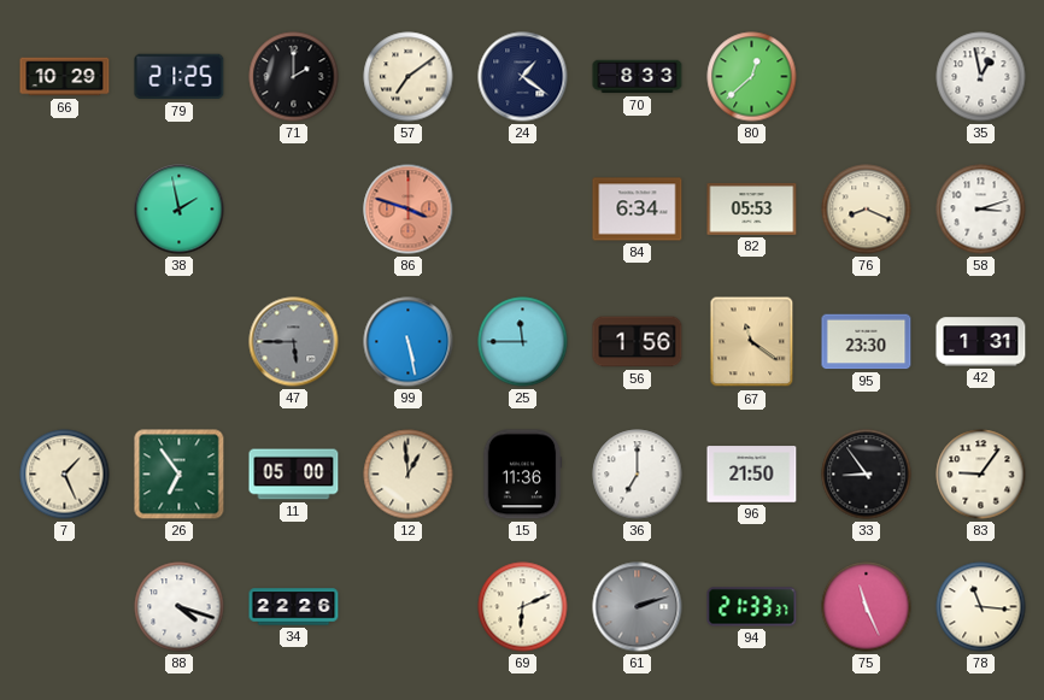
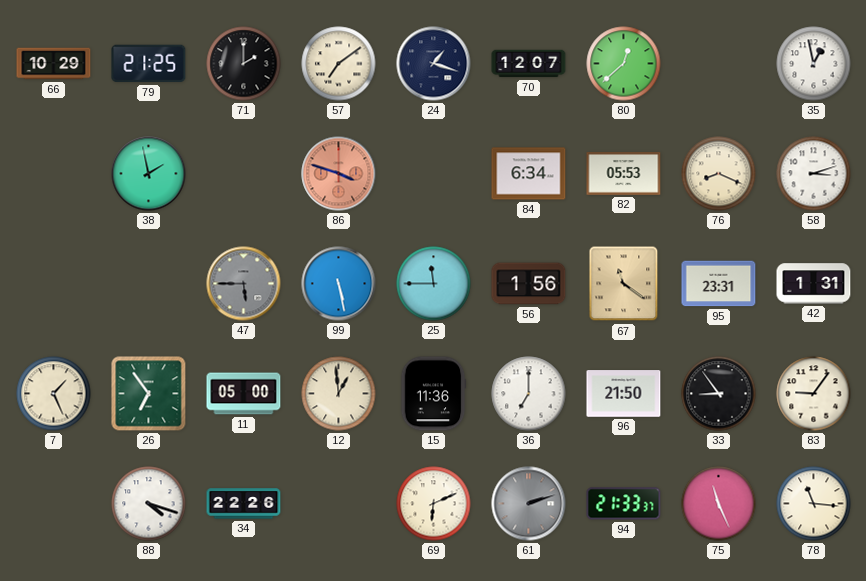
24: 1:21 -> 1:18 (434, 64)
70: 8:33 -> 12:07 (529, 64)
95: 23:30 -> 23:31 (719, 284)
